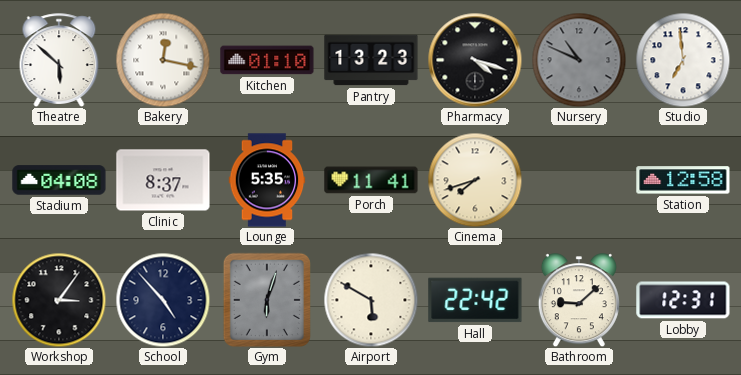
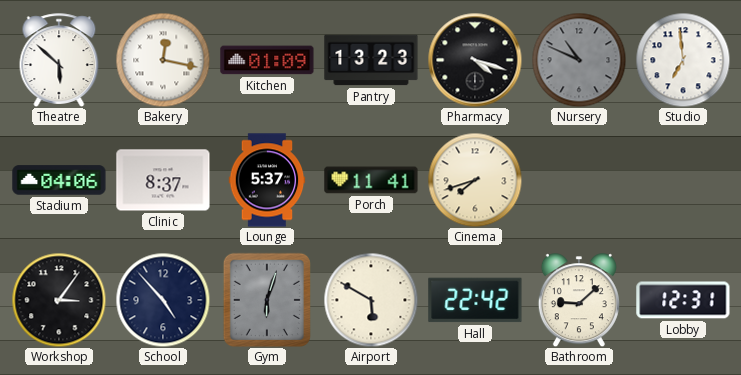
Kitchen: 01:10 -> 01:09 (267, 60)
Stadium: 04:08 -> 04:06 (59, 180)
Lounge: 5:35 -> 5:37 (267, 180)
Station: 12:58 -> none (683, 180)
